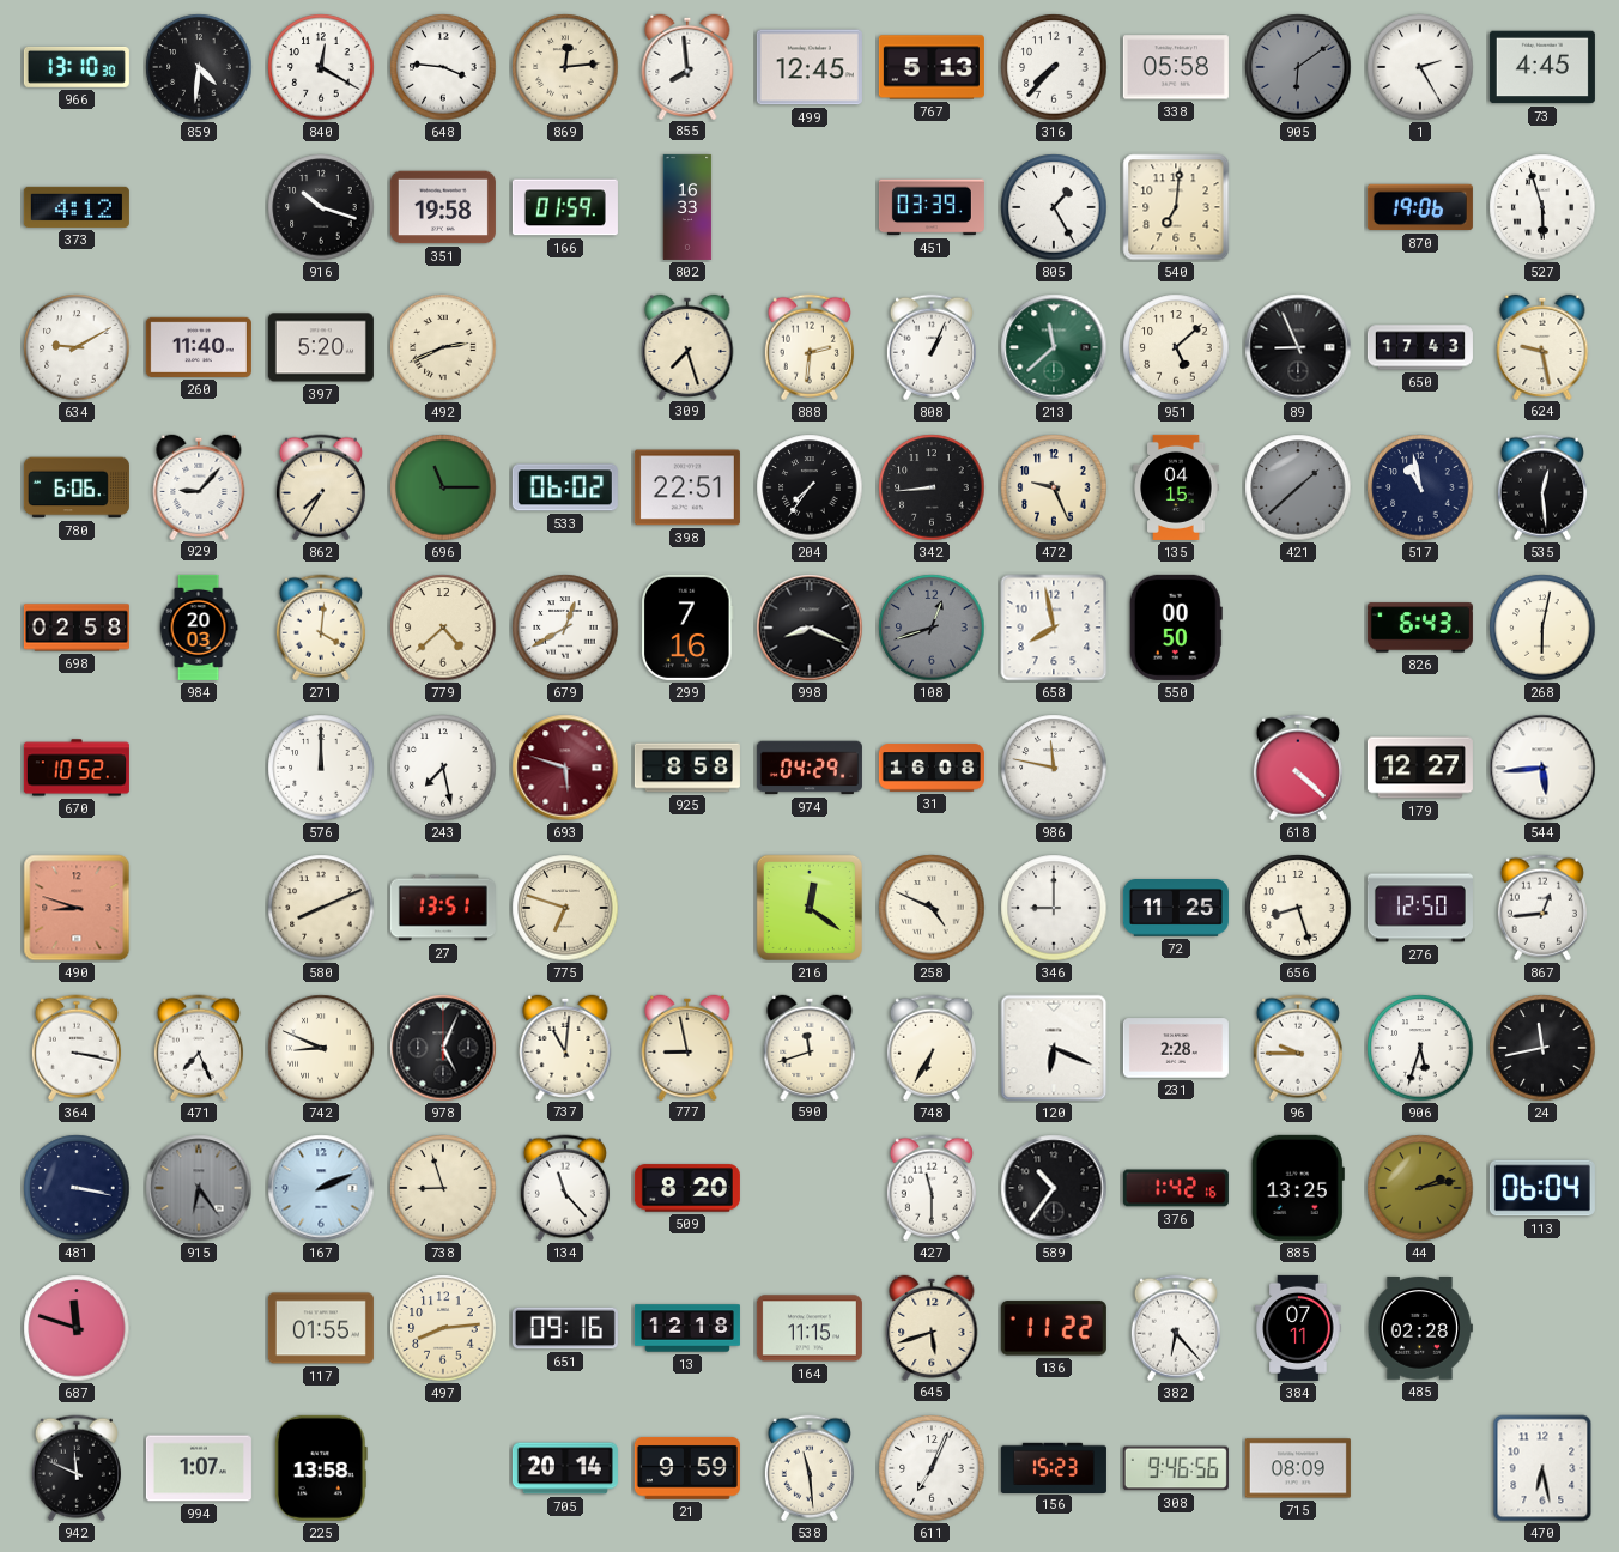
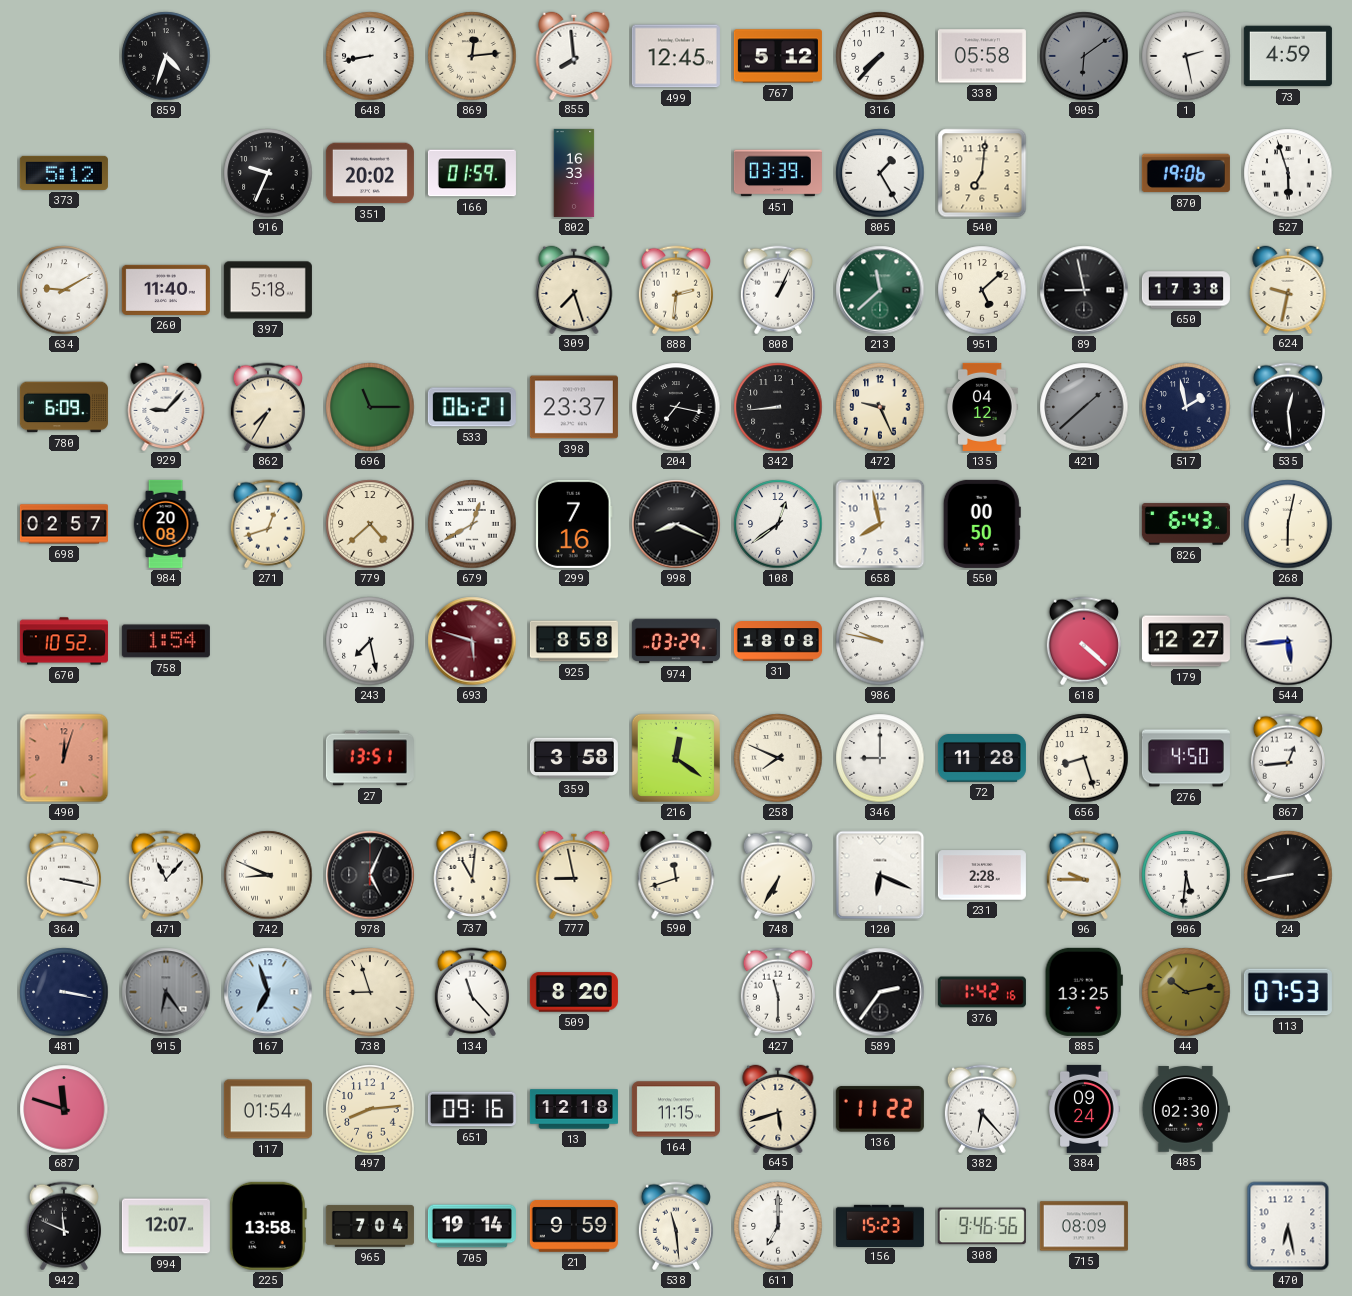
966: 13:10 -> none (77, 67)
859: 4:31 -> 4:33 (166, 56)
840: 12:20 -> none (321, 67)
648: 3:46 -> 8:43 (370, 56)
767: 5:13 -> 5:12 (778, 56)
1: 2:25 -> 2:28 (1186, 56)
73: 4:45 -> 4:59 (1288, 56)
373: 4:12 -> 5:12 (64, 173)
916: 10:18 -> 9:34 (268, 173)
351: 19:58 -> 20:02 (370, 173)
397: 5:20 -> 5:18 (268, 290)
492: 2:41 -> none (443, 347)
89: 8:56 -> 8:58 (1084, 290)
650: 17:43 -> 17:38 (1186, 290)
624: 9:28 -> 9:32 (1288, 289)
780: 6:06 -> 6:09 (64, 407)
533: 06:02 -> 06:21 (472, 407)
398: 22:51 -> 23:37 (574, 407)
204: 7:36 -> 7:17 (676, 407)
135: 04:15 -> 04:12 (982, 407)
517: 10:58 -> 1:58 (1186, 407)
698: 02:58 -> 02:57 (64, 524)
984: 20:03 -> 20:08 (166, 524)
271: 4:01 -> 12:42 (268, 524)
108: 12:42 -> 12:39 (778, 524)
108 dial: grey -> white (778, 524)
758: none -> 1:54 (166, 641)
576: 12:00 -> none (321, 768)
974: 04:29 -> 03:29 (676, 641)
31: 16:08 -> 18:08 (778, 641)
986: 11:47 -> 9:47 (880, 641)
490: 8:48 -> 12:03 (64, 758)
580: 8:11 -> none (321, 908)
775: 6:48 -> none (565, 908)
359: none -> 3:58 (574, 758)
258: 4:49 -> 7:49 (778, 758)
72: 11:25 -> 11:28 (982, 759)
276: 12:50 -> 4:50 (1186, 758)
471: 7:26 -> 11:07 (166, 875)
906: 5:33 -> 5:31 (1186, 875)
24: 11:43 -> 8:43 (1288, 875)
167: 2:11 -> 6:57 (268, 992)
589: 10:36 -> 2:36 (880, 992)
44: 2:13 -> 10:13 (1186, 992)
113: 06:04 -> 07:53 (1288, 992)
117: 01:55 -> 01:54 (268, 1109)
384: 07:11 -> 09:24 (1084, 1109)
485: 02:28 -> 02:30 (1186, 1109)
994: 1:07 -> 12:07 (166, 1226)
965: none -> 7:04 (370, 1226)
705: 20:14 -> 19:14 (472, 1226)
611: 7:04 -> 7:00 (778, 1226)
